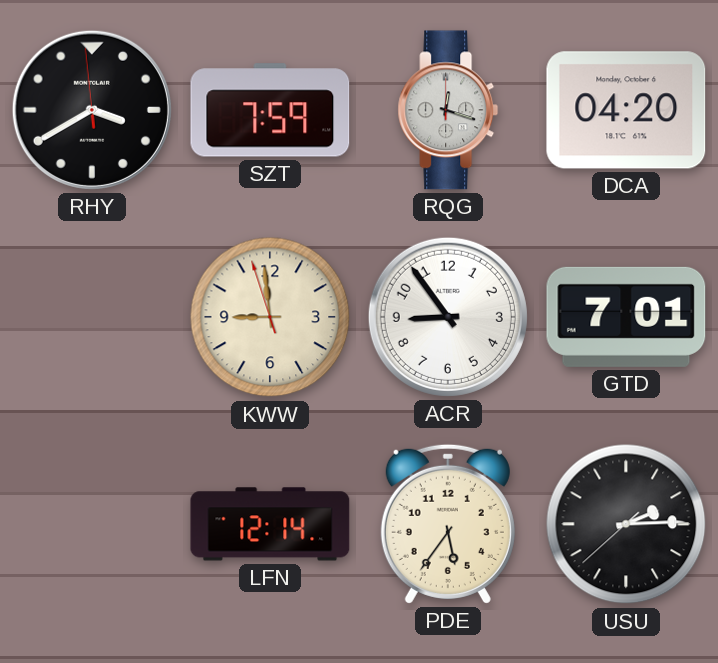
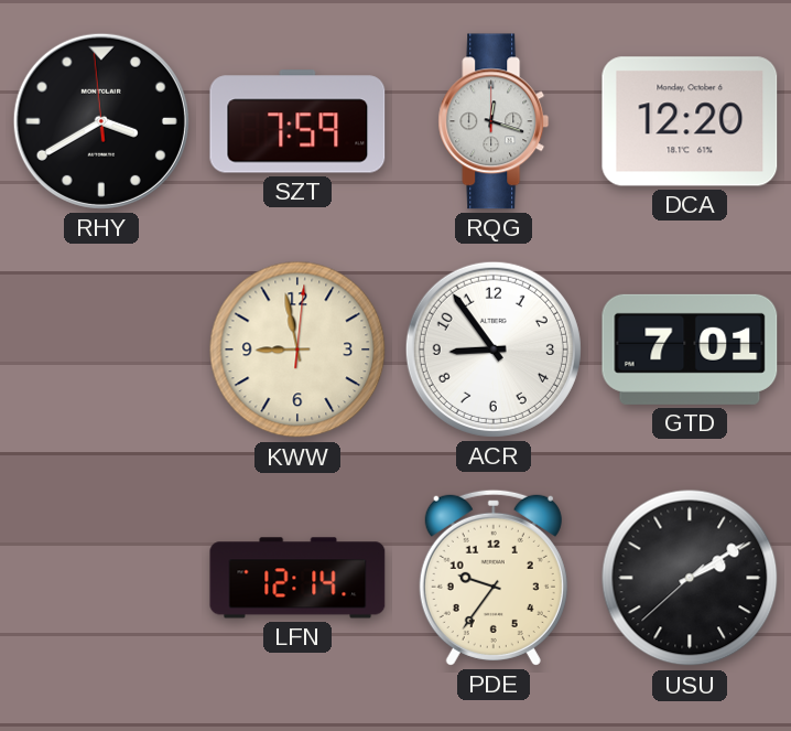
DCA: 04:20 -> 12:20 (690, 121)
KWW: 8:58:57 -> 8:58:01 (297, 350)
PDE: 5:36 -> 9:36 (494, 578)
USU: 2:14 -> 2:09 (690, 578)
